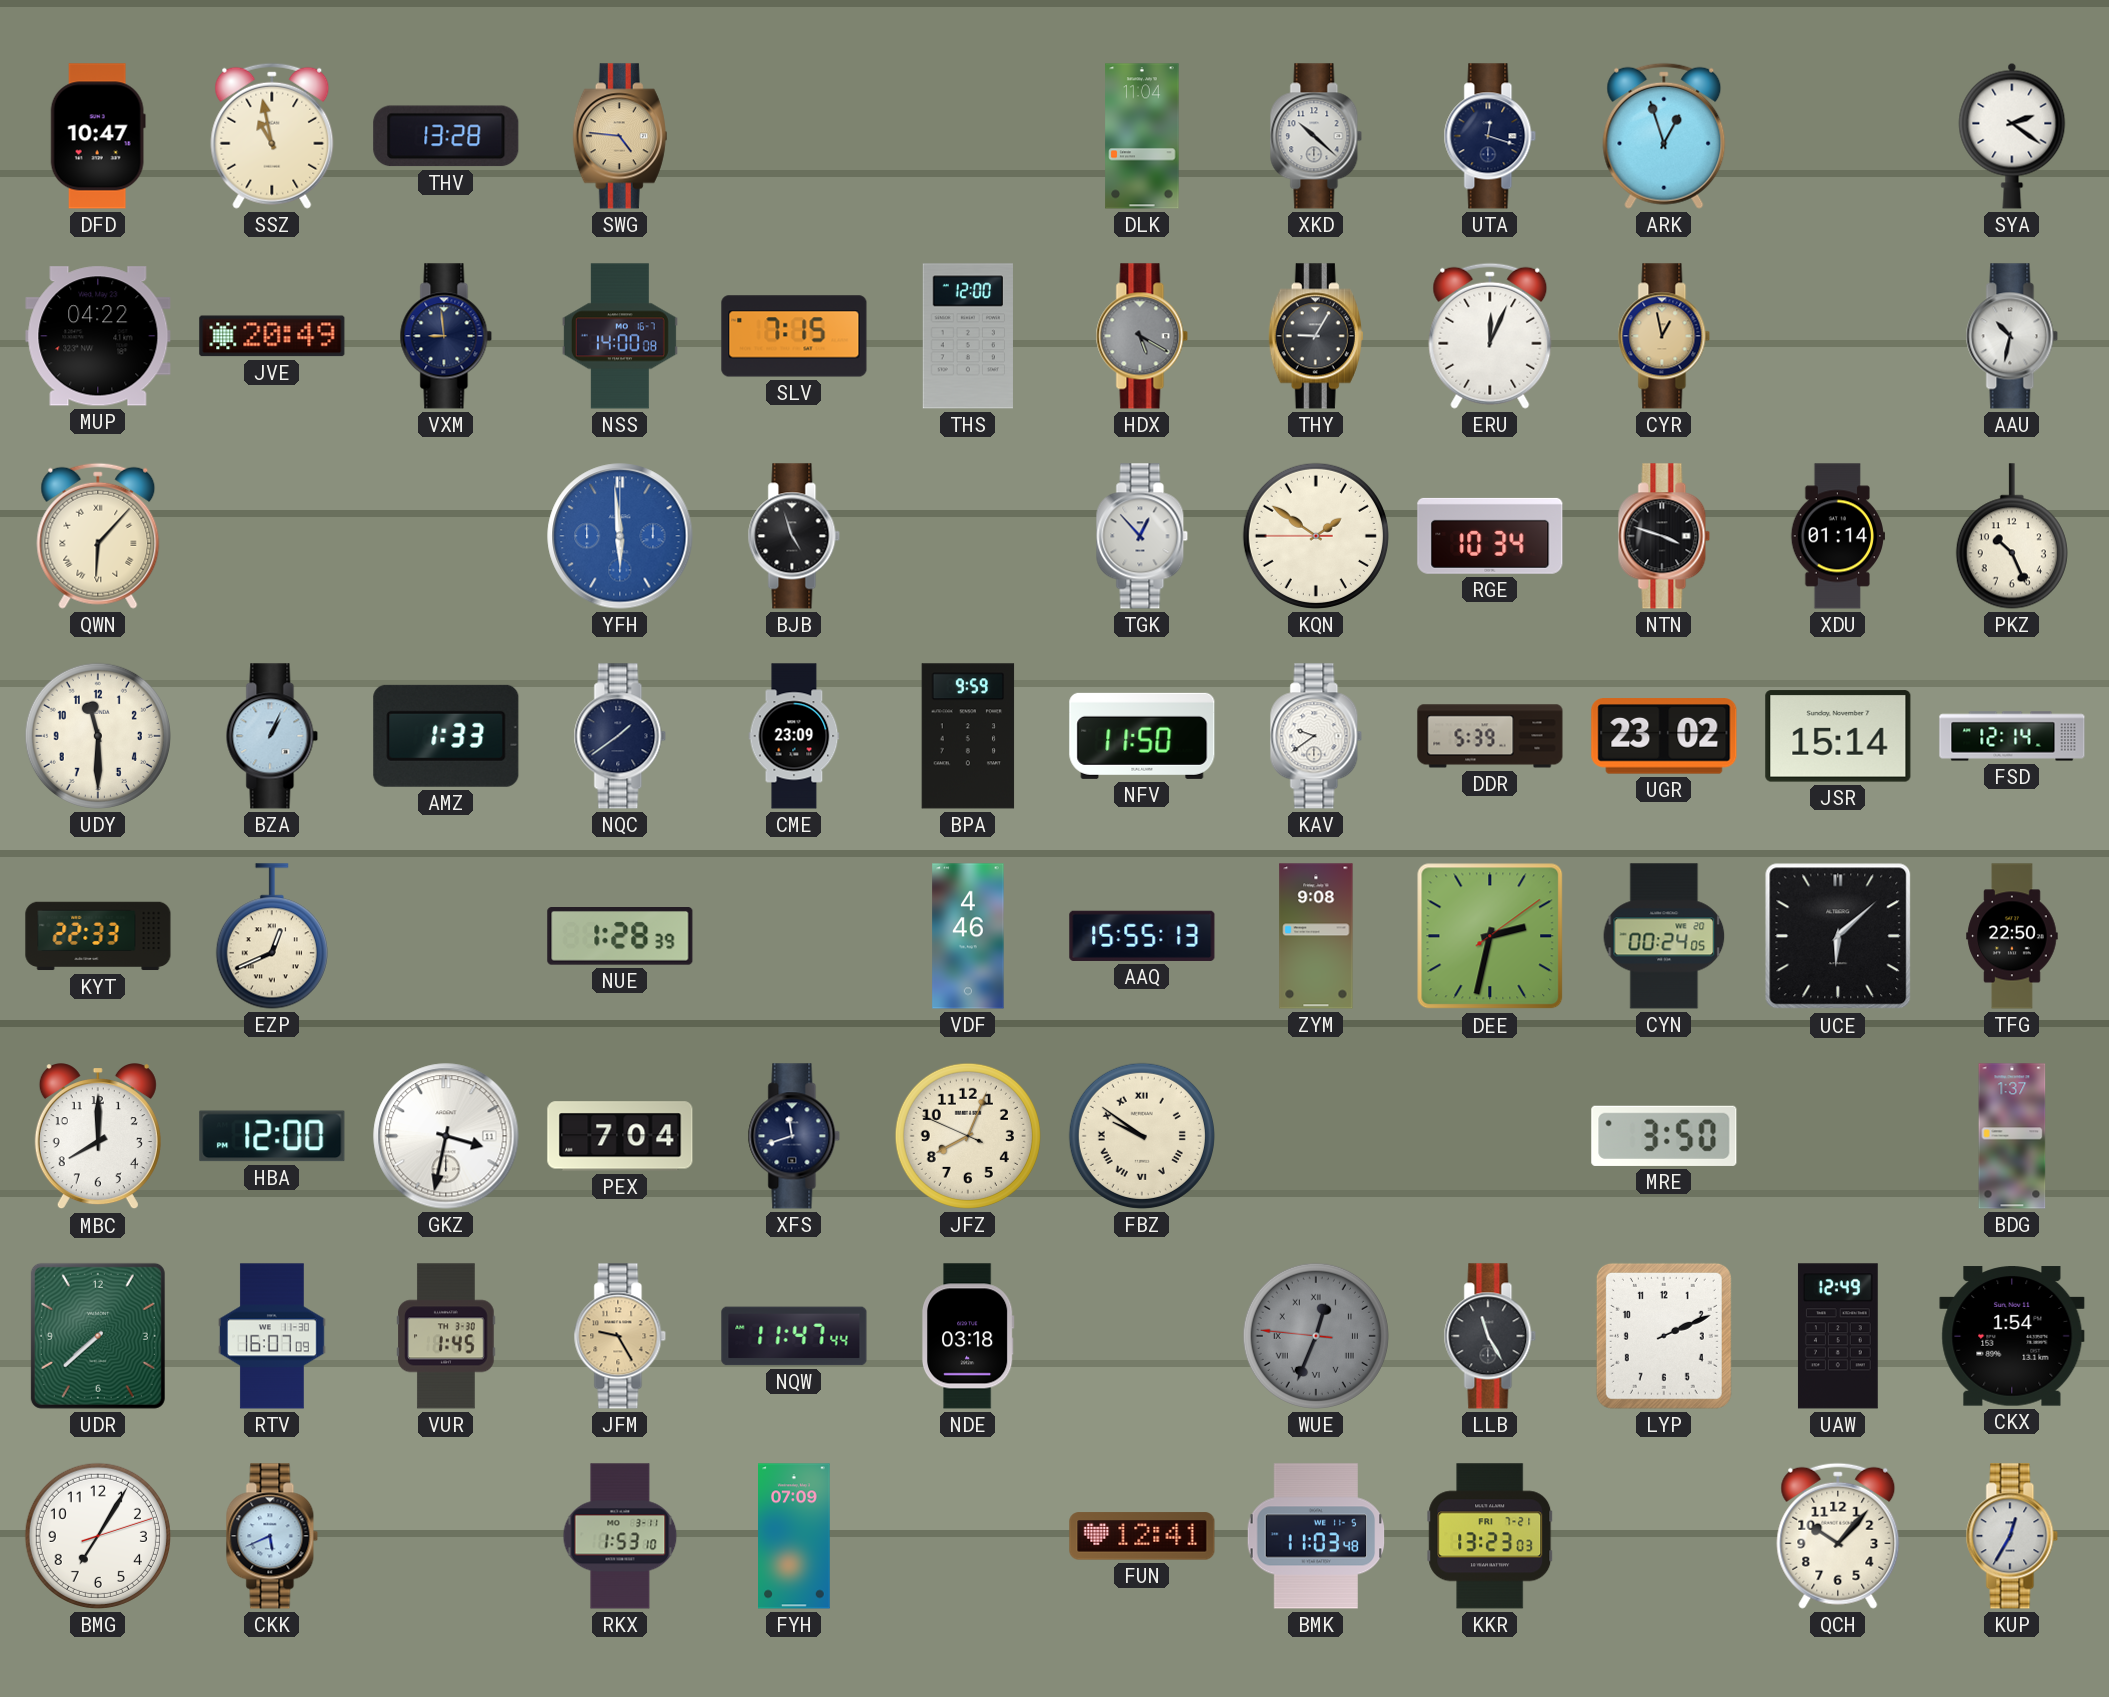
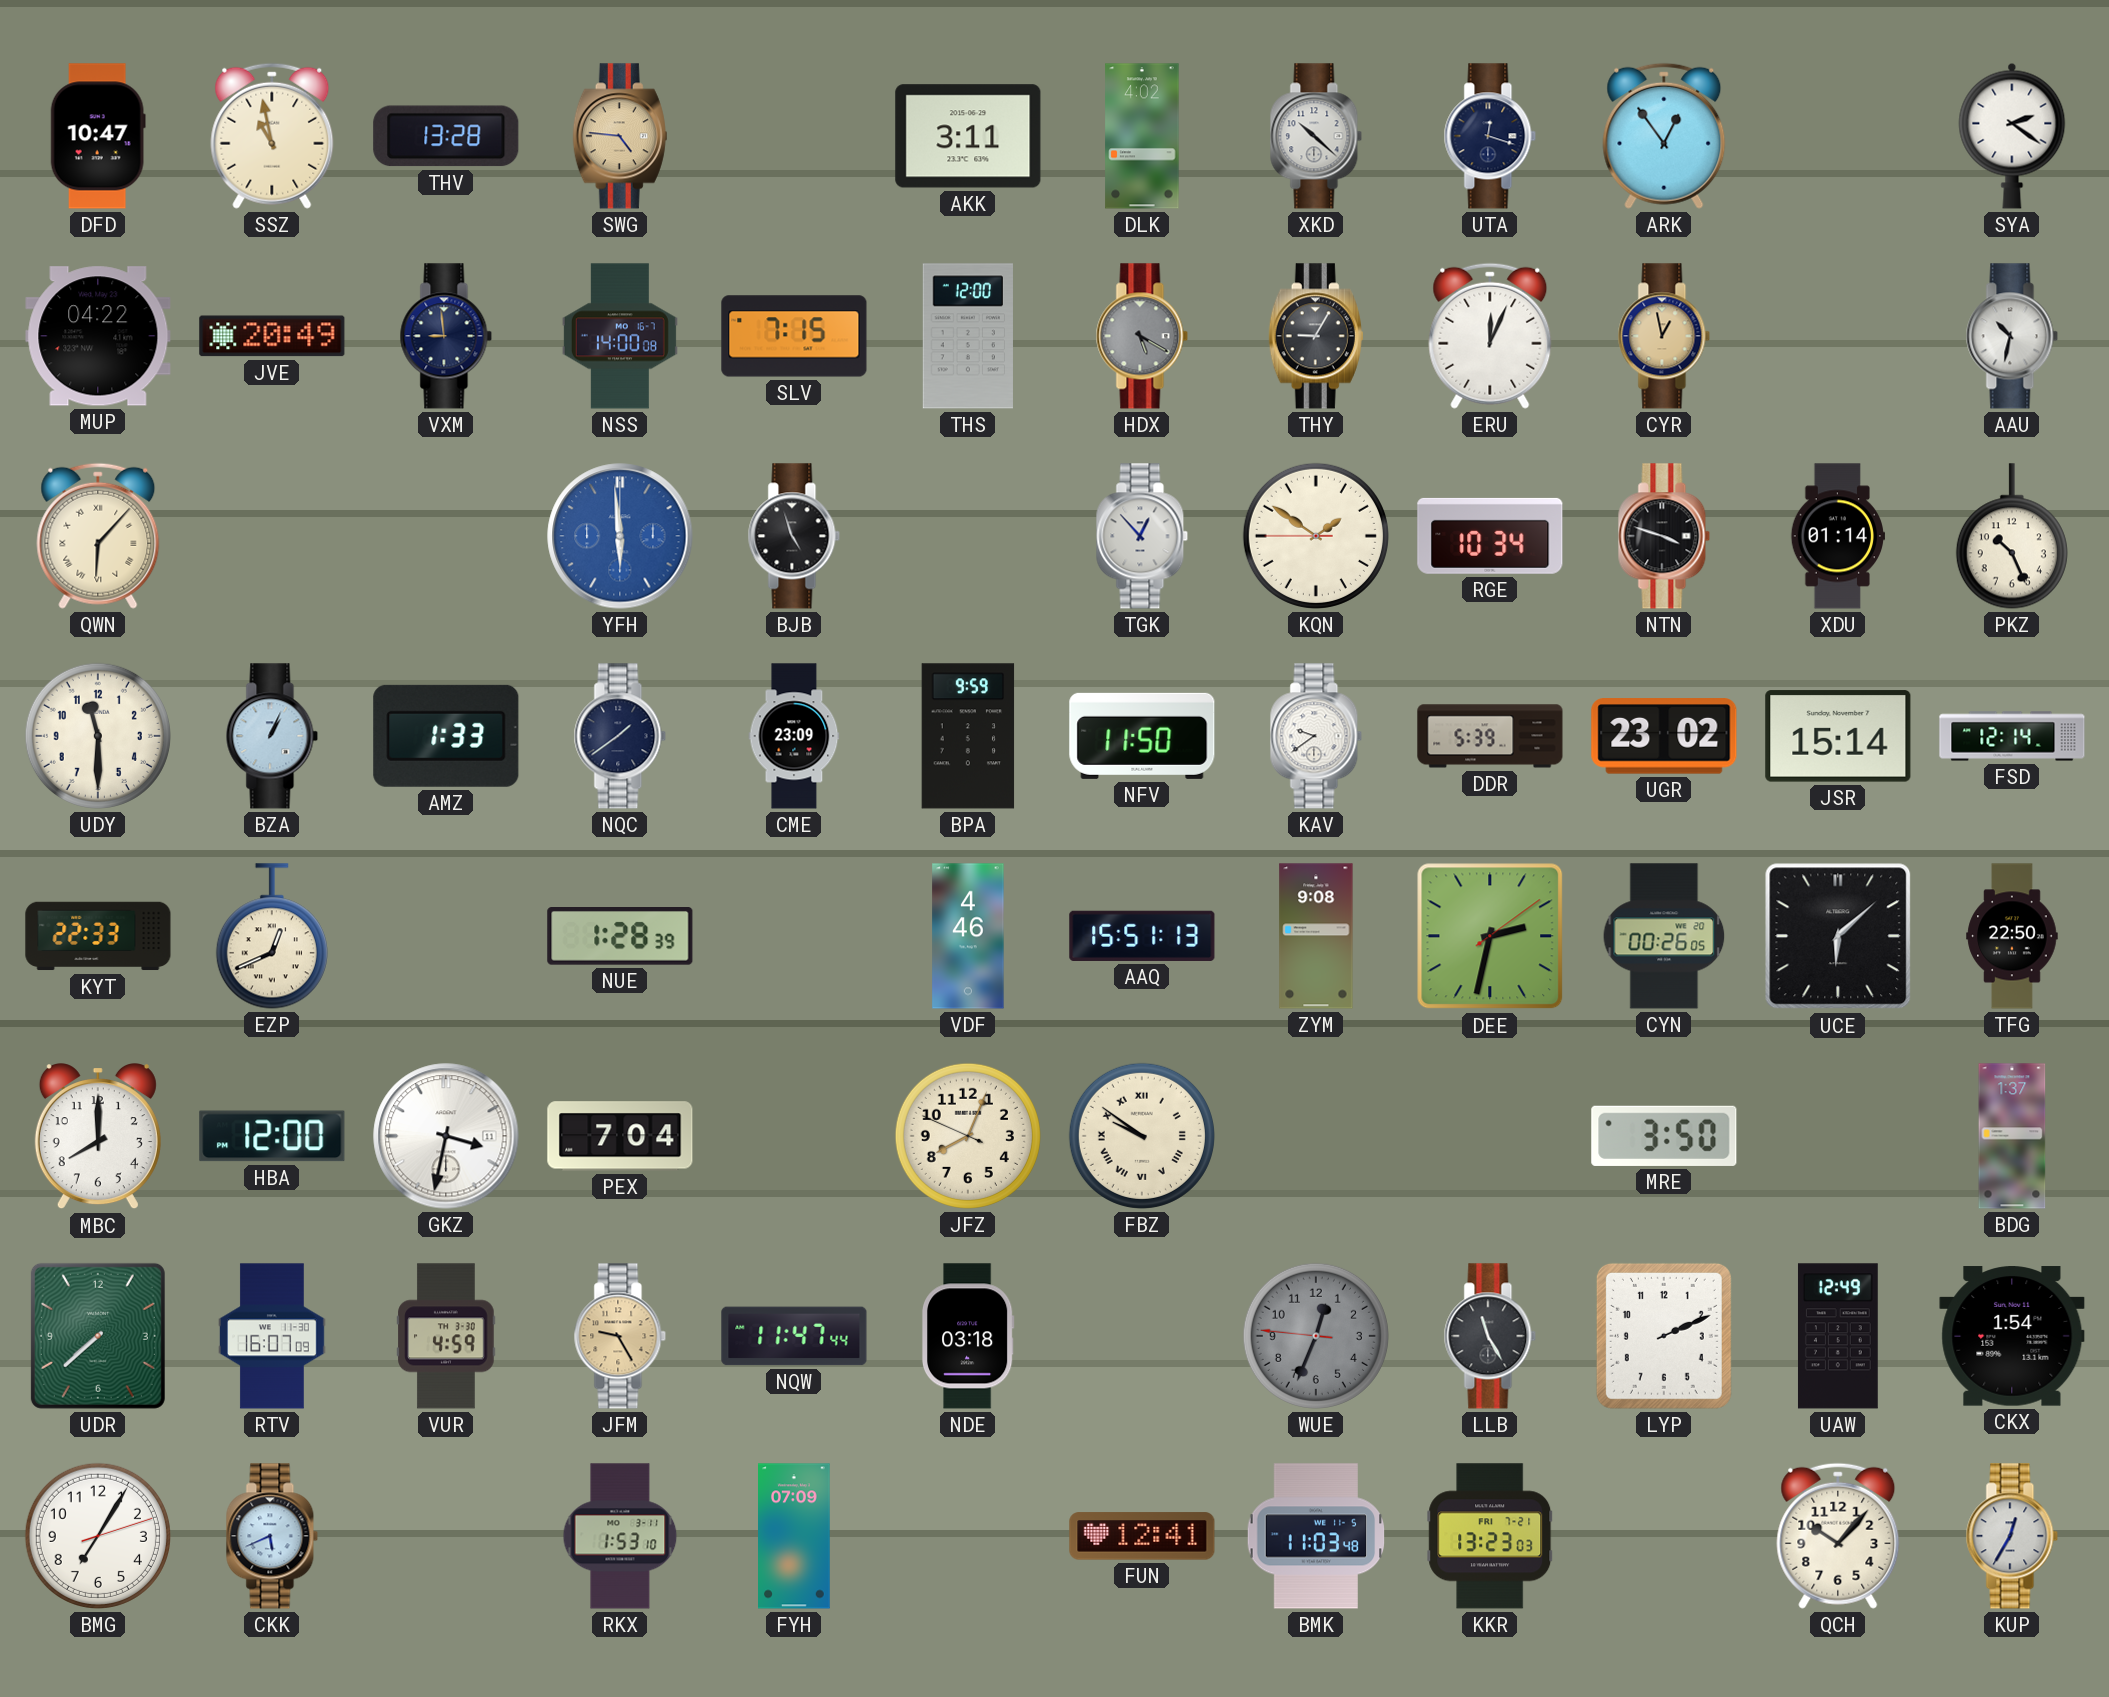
AKK: none -> 3:11 (968, 136)
DLK: 11:04 -> 4:02 (1142, 136)
ARK: 12:57 -> 12:54 (1664, 136)
AAQ: 15:55 -> 15:51 (1142, 936)
CYN: 00:24 -> 00:26 (1664, 936)
XFS: 11:42 -> none (794, 1136)
VUR: 1:45 -> 4:59 (446, 1336)
WUE numerals: Roman -> Arabic (1316, 1336)
